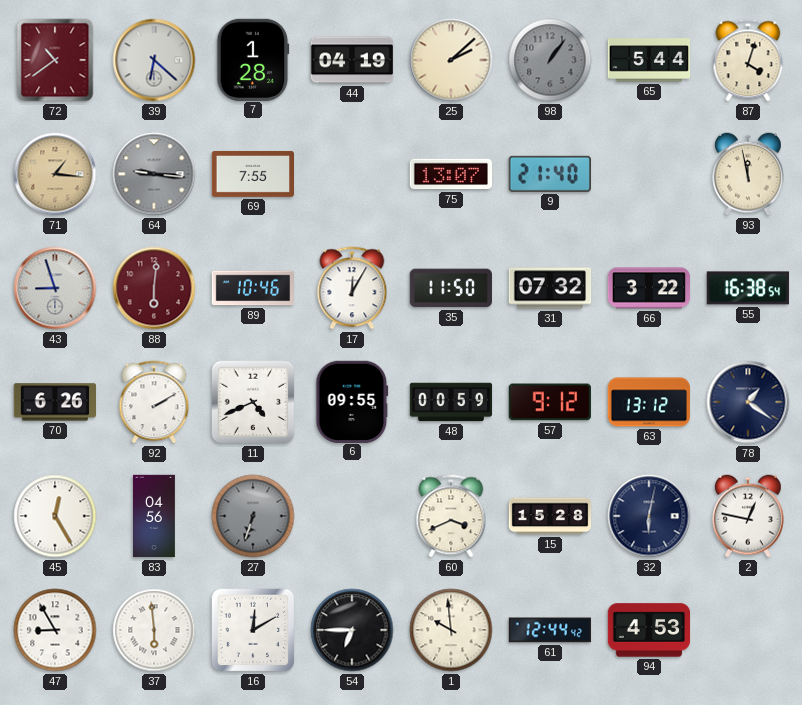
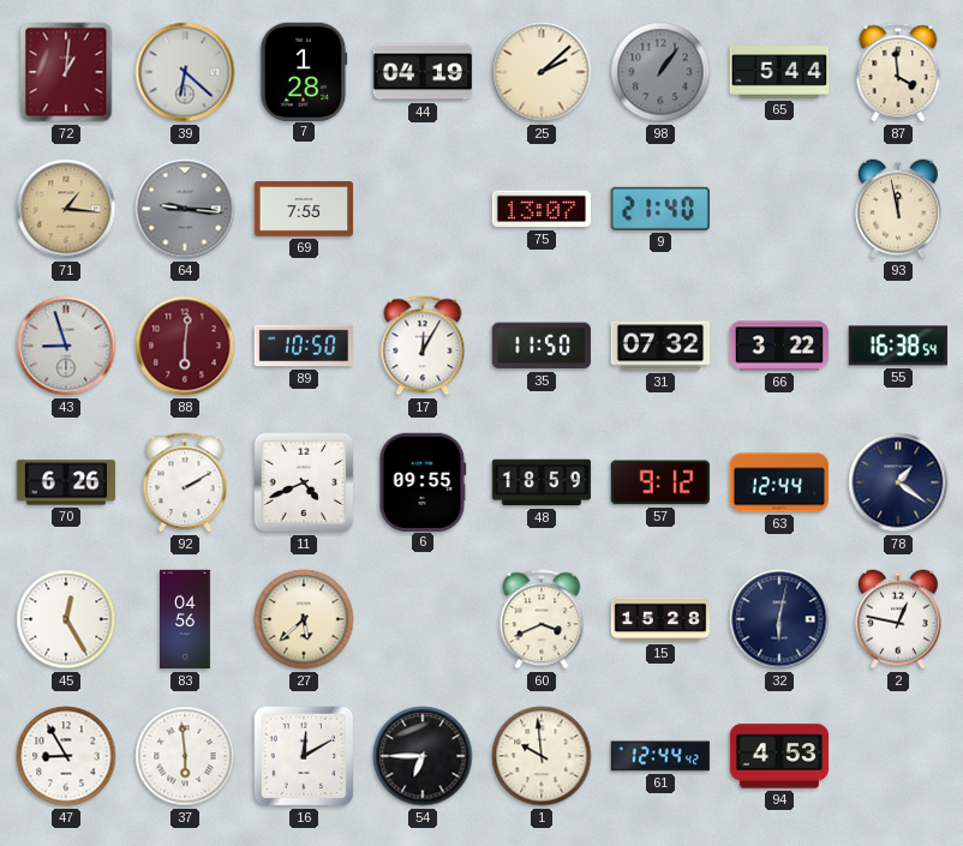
72: 10:39 -> 1:01 (66, 72)
87: 4:03 -> 3:59 (898, 72)
89: 10:46 -> 10:50 (304, 346)
48: 00:59 -> 18:59 (542, 482)
63: 13:12 -> 12:44 (779, 482)
27: 6:33 -> 5:38 (304, 619)
27 dial: grey -> cream (304, 619)
